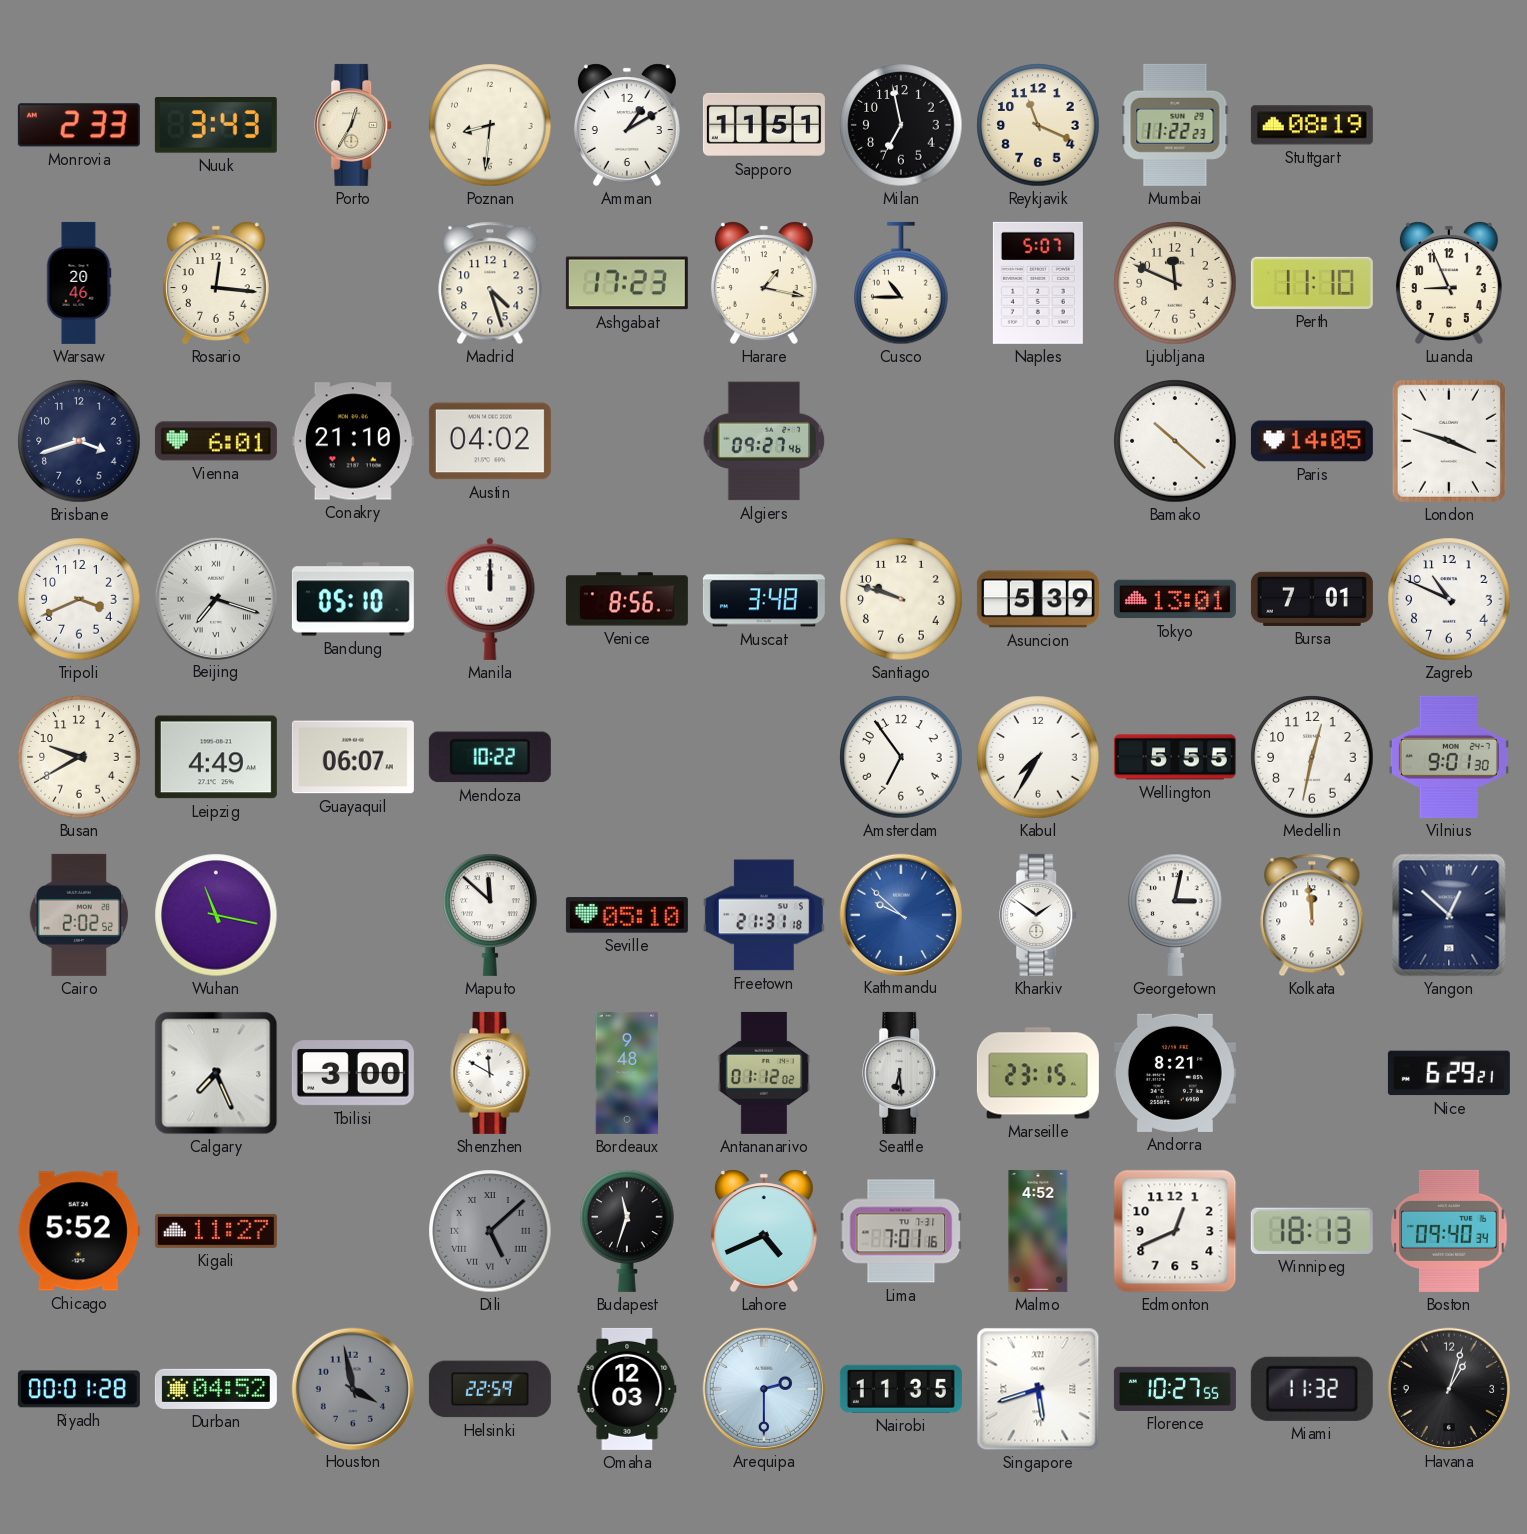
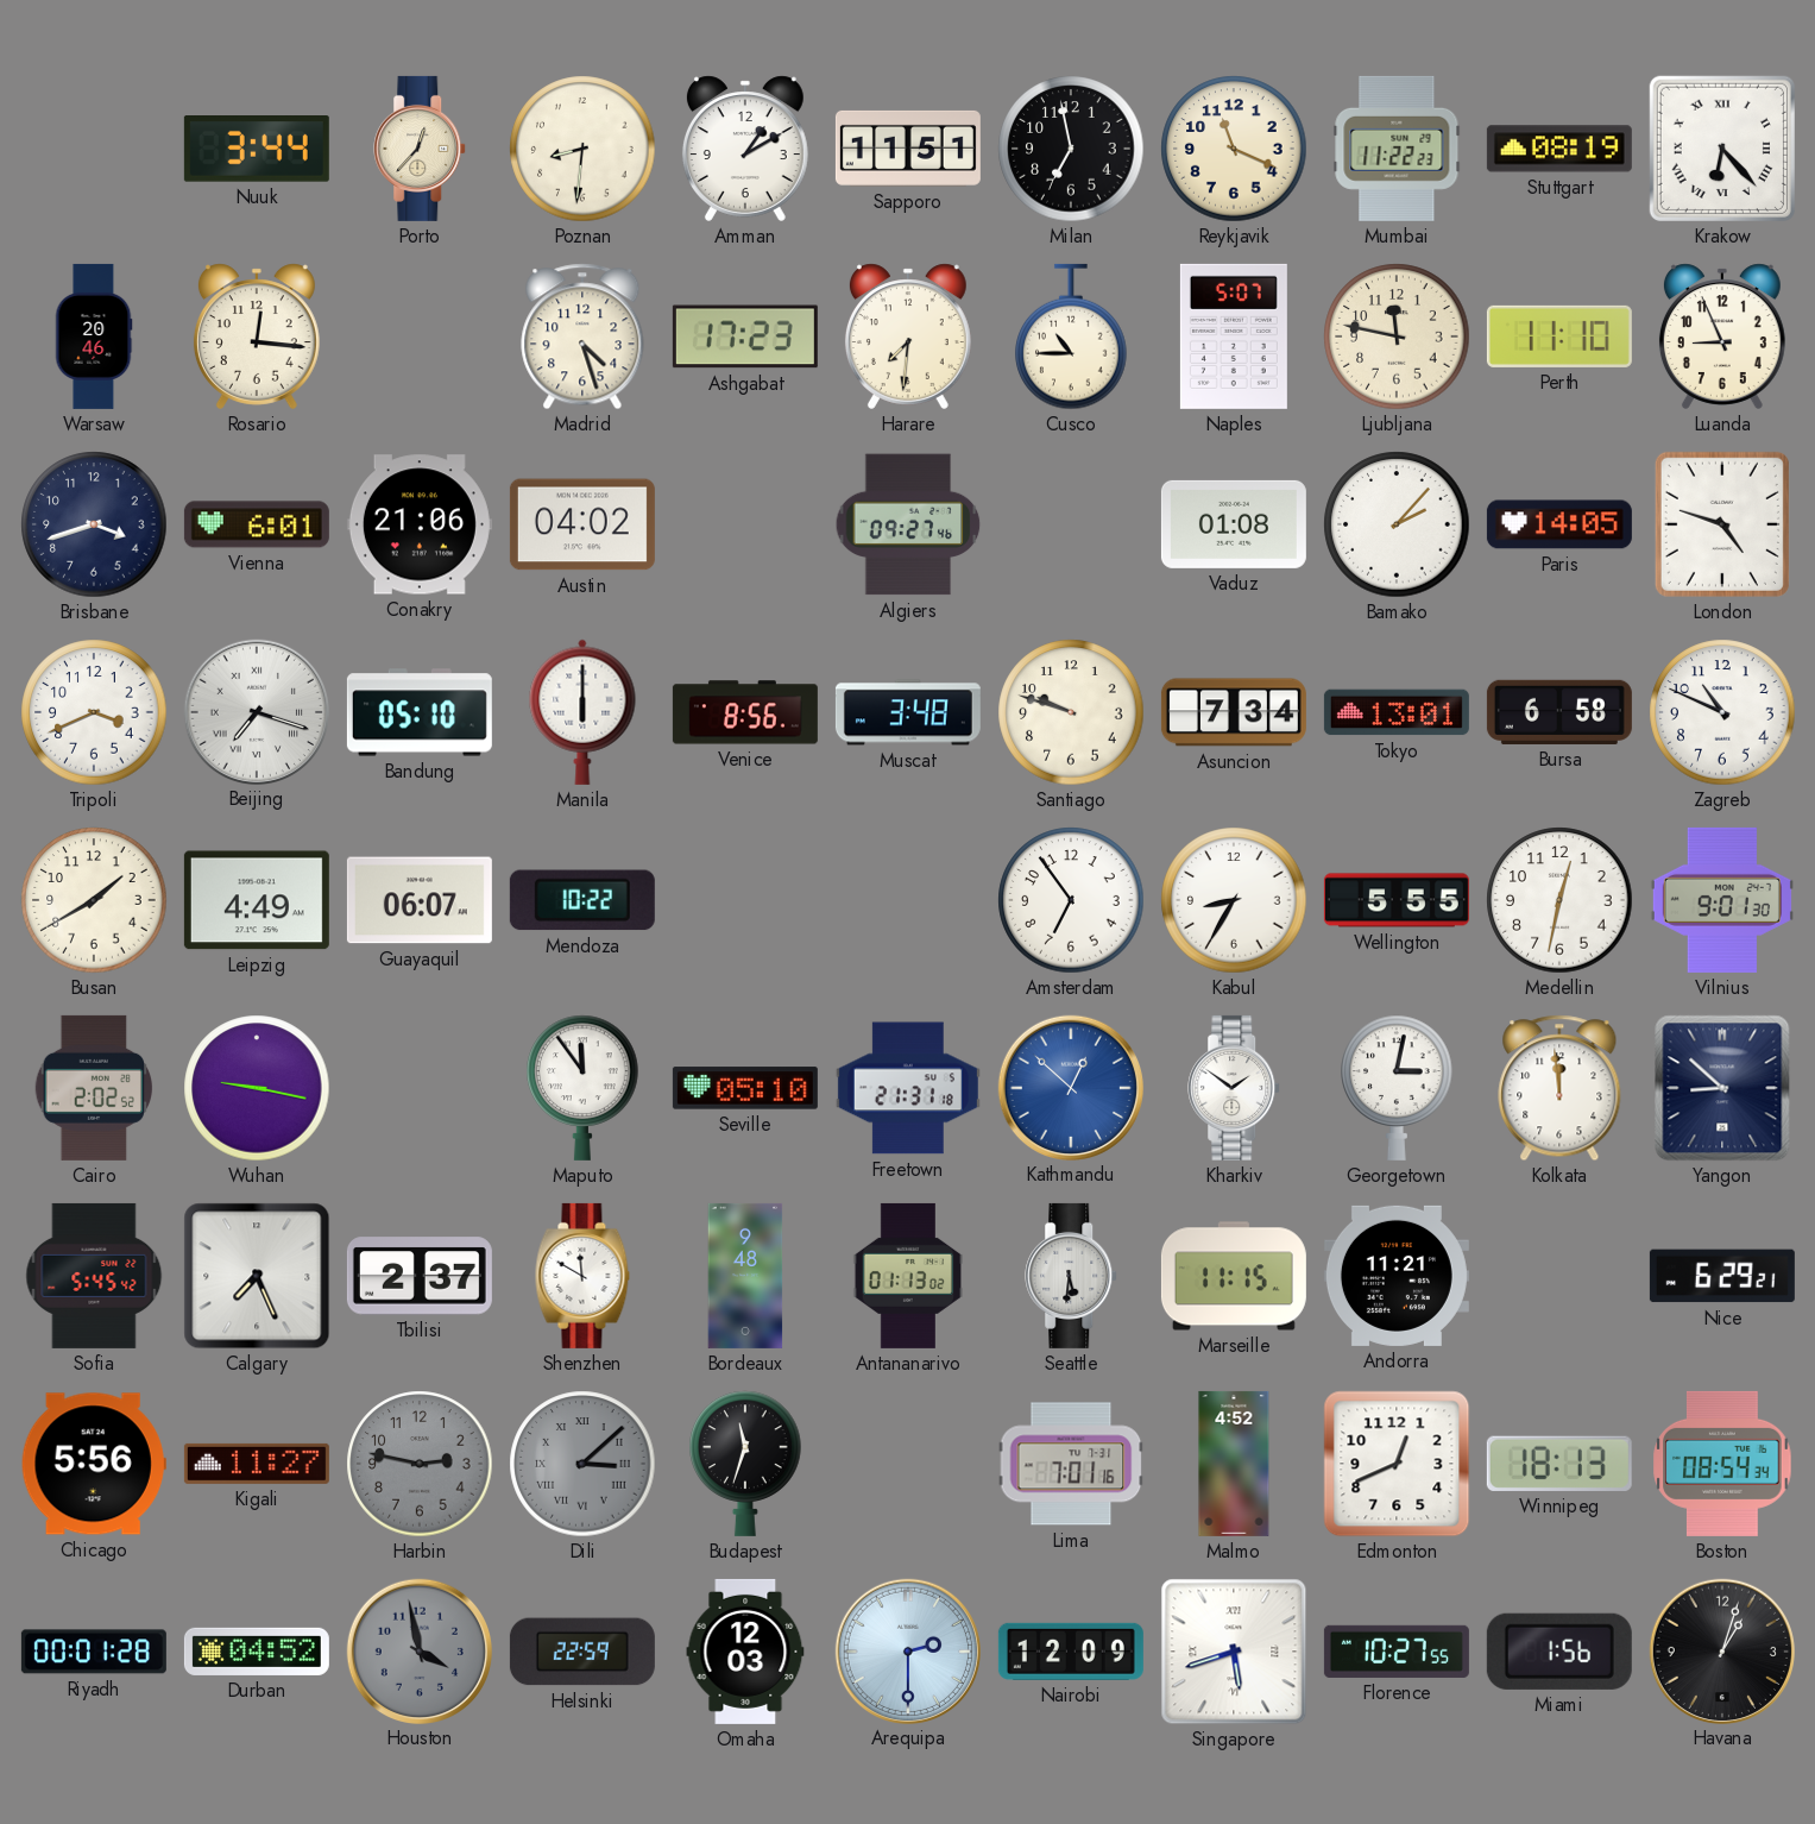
Monrovia: 2:33 -> none (79, 125)
Nuuk: 3:43 -> 3:44 (257, 150)
Porto: 12:35 -> 12:37 (421, 149)
Krakow: none -> 6:23 (1722, 149)
Harare: 1:17 -> 7:31 (908, 337)
Ljubljana: 11:49 -> 11:47 (1397, 337)
Conakry: 21:10 -> 21:06 (420, 524)
Vaduz: none -> 01:08 (1234, 524)
Bamako: 10:22 -> 2:07 (1397, 524)
London: 3:48 -> 4:48 (1722, 524)
Manila: 12:00 -> 6:00 (582, 712)
Asuncion: 5:39 -> 7:34 (1234, 712)
Bursa: 7:01 -> 6:58 (1559, 712)
Busan: 9:40 -> 1:40 (94, 900)
Kabul: 7:35 -> 8:35 (1234, 900)
Wuhan: 11:17 -> 9:17 (257, 1088)
Maputo: 11:52 -> 11:54 (582, 1088)
Kathmandu: 9:52 -> 12:52 (1070, 1087)
Yangon: 12:52 -> 8:52 (1722, 1088)
Sofia: none -> 5:45 (94, 1276)
Tbilisi: 3:00 -> 2:37 (420, 1276)
Antananarivo: 01:12 -> 01:13 (907, 1276)
Seattle: 6:29 -> 5:31 (1072, 1276)
Marseille: 23:15 -> 11:15 (1234, 1276)
Andorra: 8:21 -> 11:21 (1397, 1276)
Chicago: 5:52 -> 5:56 (94, 1464)
Harbin: none -> 2:47 (420, 1464)
Dili: 5:08 -> 3:08 (582, 1464)
Lahore: 4:41 -> none (764, 1231)
Boston: 09:40 -> 08:54 (1722, 1464)
Nairobi: 11:35 -> 12:09 (1071, 1652)
Miami: 11:32 -> 1:56 (1559, 1652)
